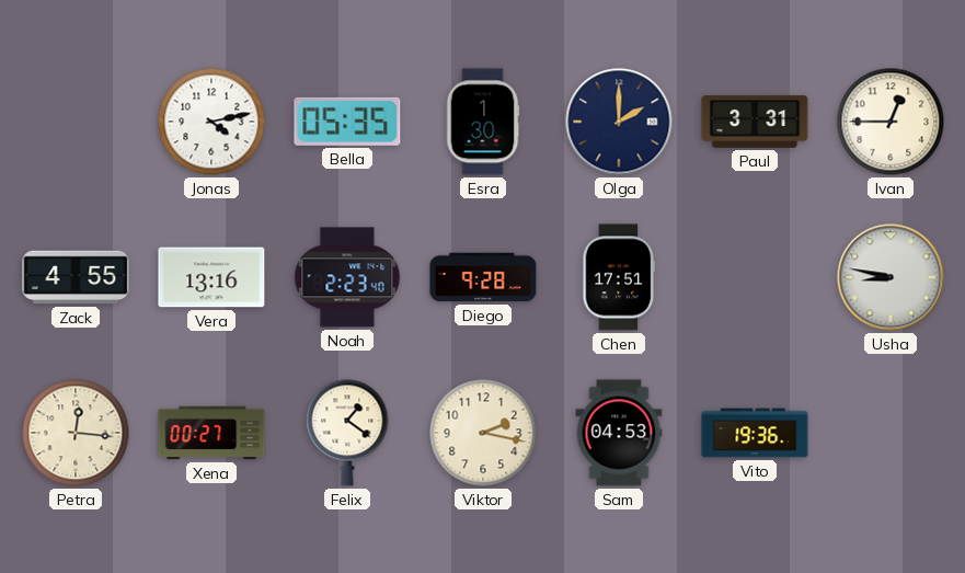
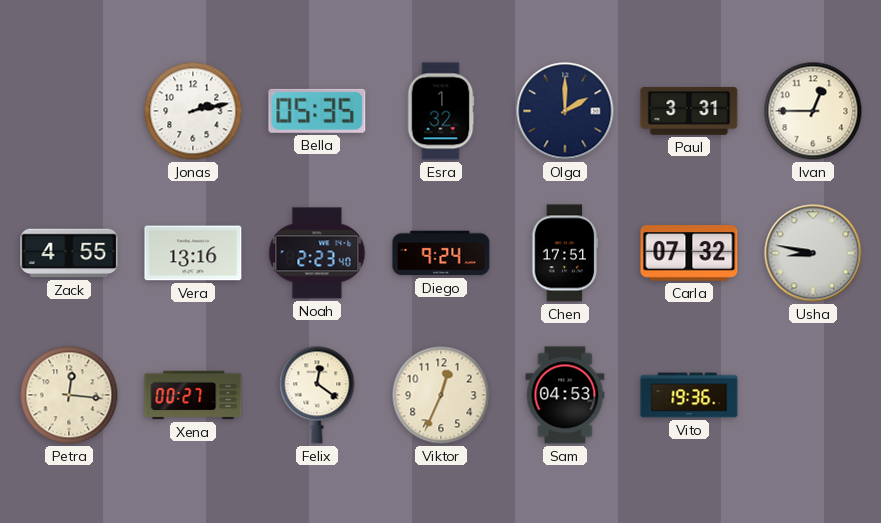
Jonas: 4:13 -> 2:13 (193, 111)
Esra: 1:30 -> 1:32 (441, 111)
Diego: 9:28 -> 9:24 (441, 253)
Carla: none -> 07:32 (689, 253)
Felix: 1:21 -> 12:21 (317, 395)
Viktor: 2:17 -> 12:34 (441, 395)
